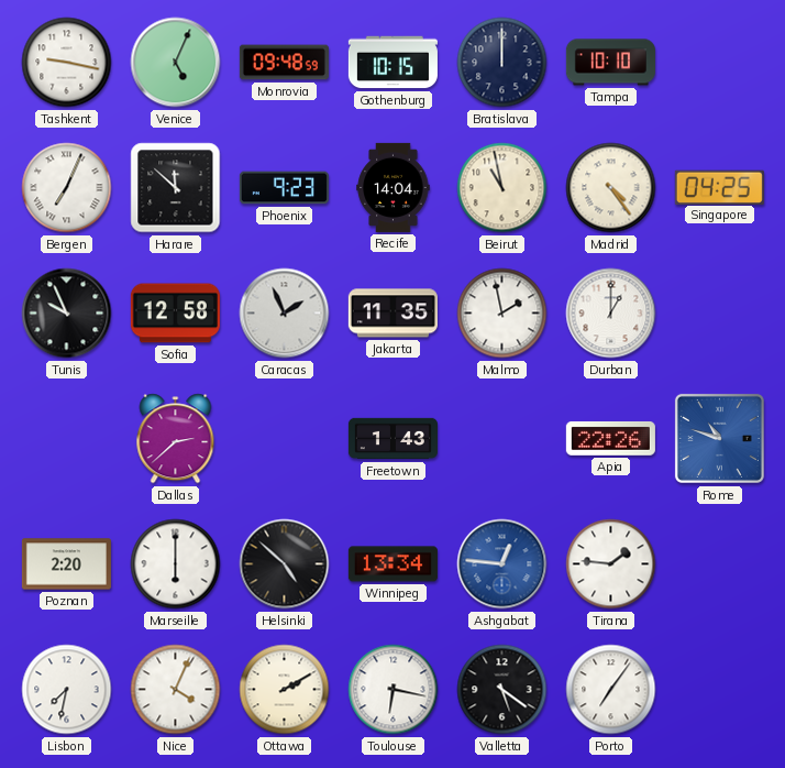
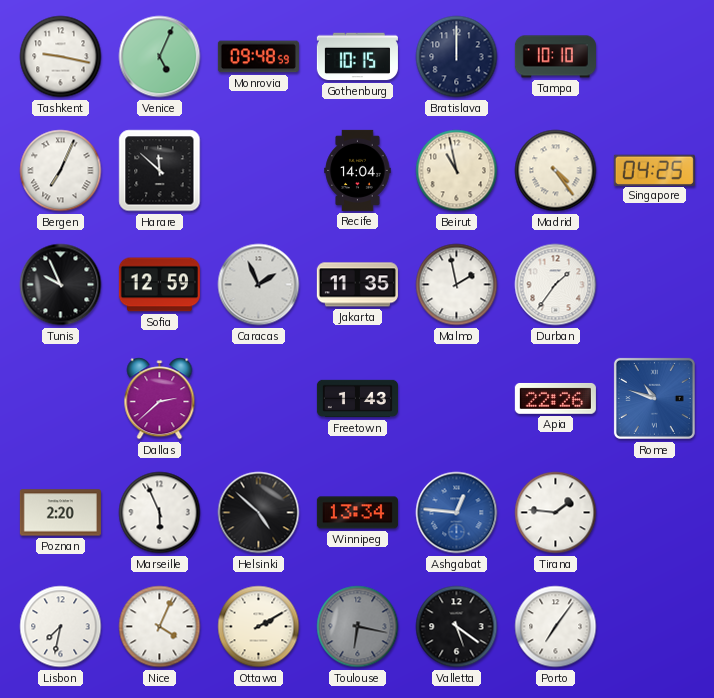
Phoenix: 9:23 -> none (284, 188)
Sofia: 12:58 -> 12:59 (159, 285)
Durban: 1:00 -> 1:36 (556, 285)
Marseille: 6:00 -> 5:56 (160, 513)
Toulouse dial: white -> grey (358, 627)
